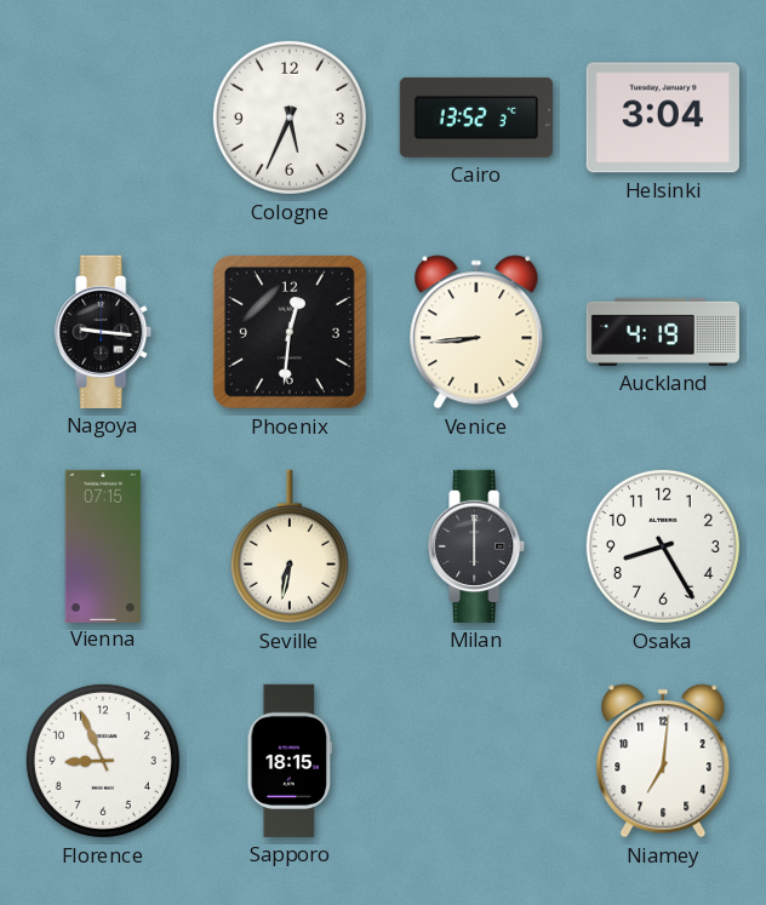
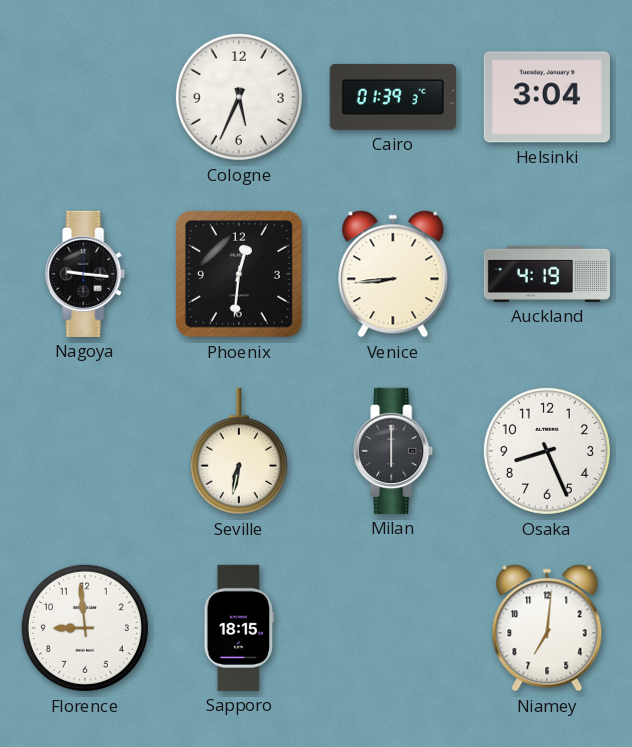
Cairo: 13:52 -> 01:39 (393, 97)
Vienna: 07:15 -> none (103, 545)
Osaka: 8:25 -> 8:26 (547, 451)
Florence: 8:56 -> 8:59 (85, 628)
